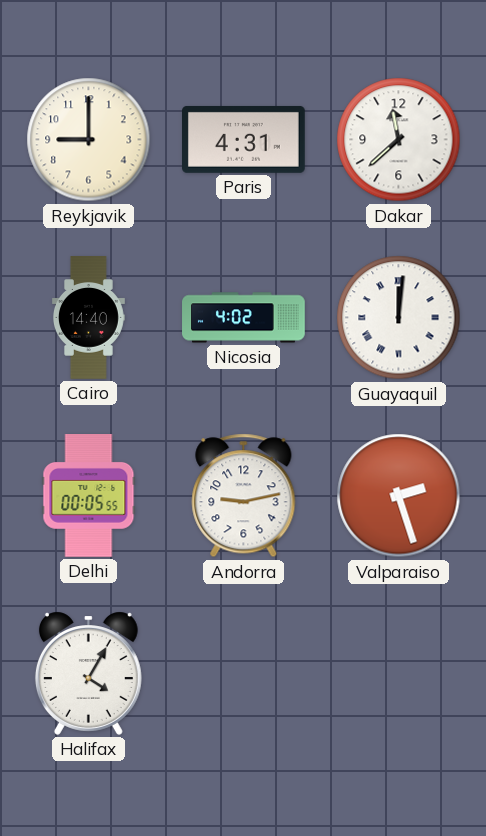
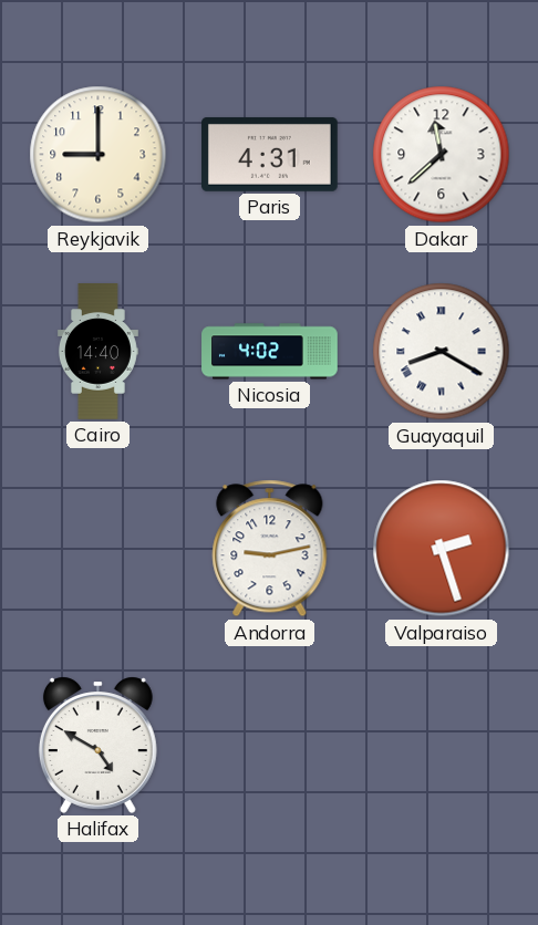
Guayaquil: 12:01 -> 8:20 (442, 352)
Delhi: 00:05 -> none (89, 496)
Halifax: 4:05 -> 4:50 (97, 745)
